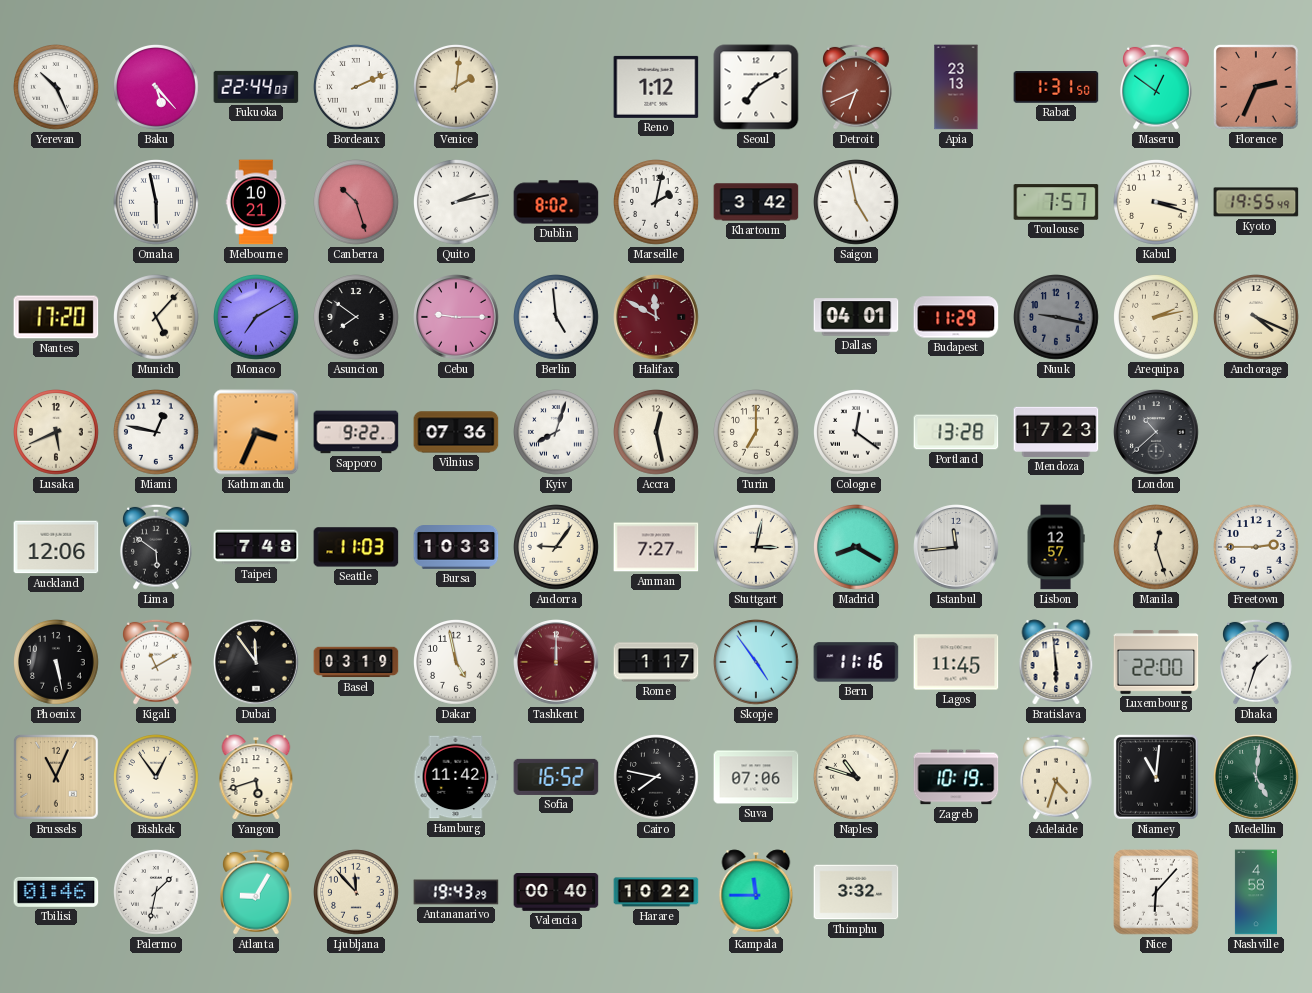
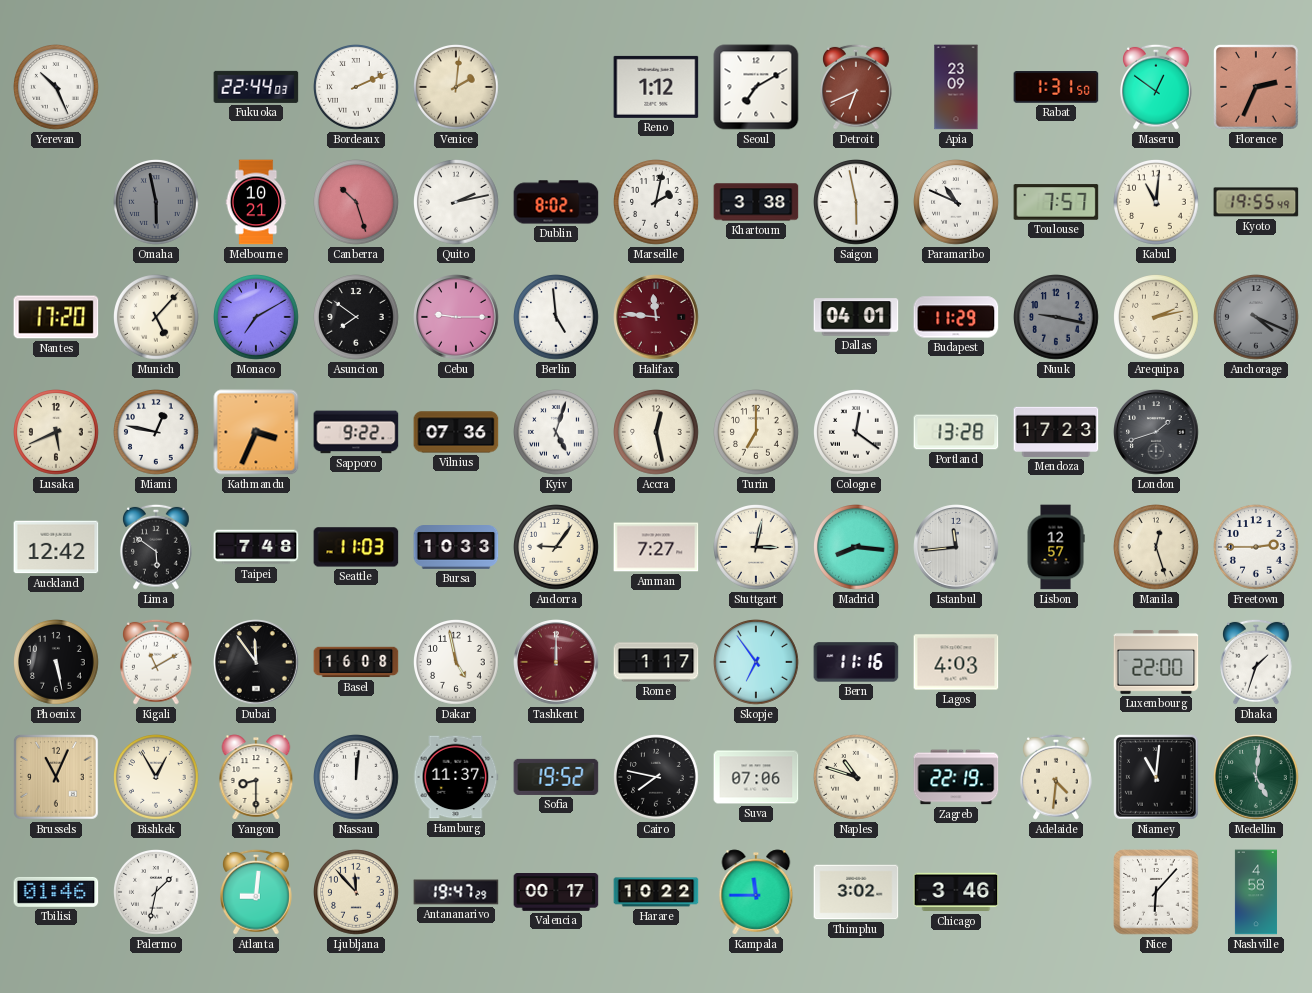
Baku: 5:23 -> none (157, 88)
Apia: 23:13 -> 23:09 (956, 87)
Omaha dial: white -> grey (157, 203)
Khartoum: 3:42 -> 3:38 (756, 202)
Saigon: 4:58 -> 5:58 (857, 203)
Paramaribo: none -> 10:49 (957, 203)
Kabul: 3:18 -> 11:01 (1157, 203)
Halifax: 11:50 -> 11:46 (656, 317)
Anchorage dial: cream -> grey (1257, 318)
Kyiv: 8:03 -> 5:03 (557, 433)
London: 10:38 -> 1:42 (1156, 432)
Auckland: 12:06 -> 12:42 (56, 547)
Madrid: 8:20 -> 8:16 (857, 548)
Basel: 03:19 -> 16:08 (356, 662)
Skopje: 4:54 -> 6:54 (757, 663)
Lagos: 11:45 -> 4:03 (956, 662)
Bratislava: 5:59 -> none (1056, 662)
Bishkek: 12:54 -> 12:55 (157, 778)
Yangon: 5:42 -> 8:30 (256, 777)
Nassau: none -> 12:01 (357, 778)
Hamburg: 11:42 -> 11:37 (456, 777)
Sofia: 16:52 -> 19:52 (556, 777)
Zagreb: 10:19 -> 22:19 (956, 777)
Adelaide: 4:33 -> 4:31 (1057, 777)
Atlanta: 9:05 -> 9:01 (257, 892)
Antananarivo: 19:43 -> 19:47 (456, 892)
Valencia: 00:40 -> 00:17 (556, 893)
Thimphu: 3:32 -> 3:02 (856, 892)
Chicago: none -> 3:46 (956, 892)
